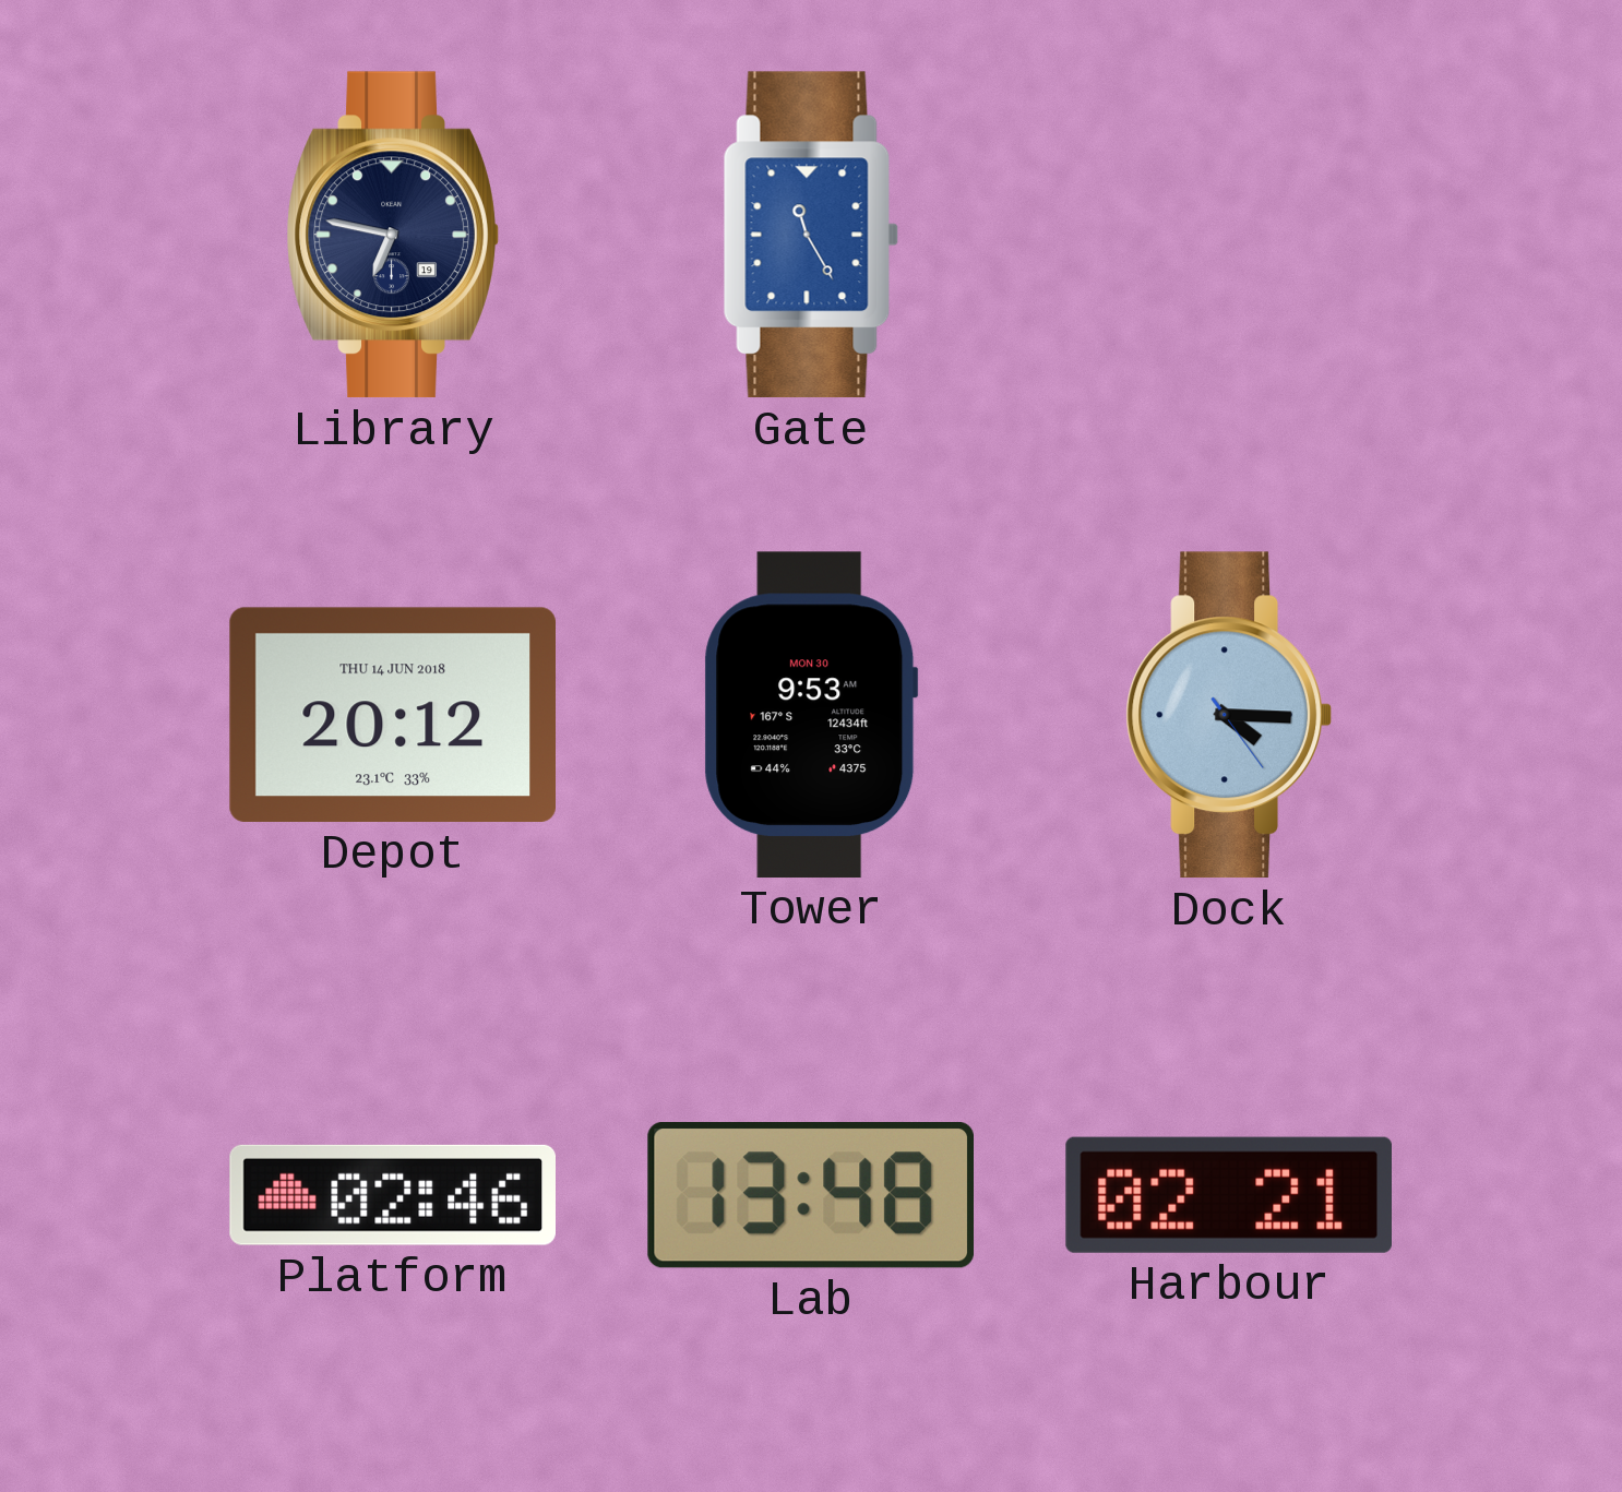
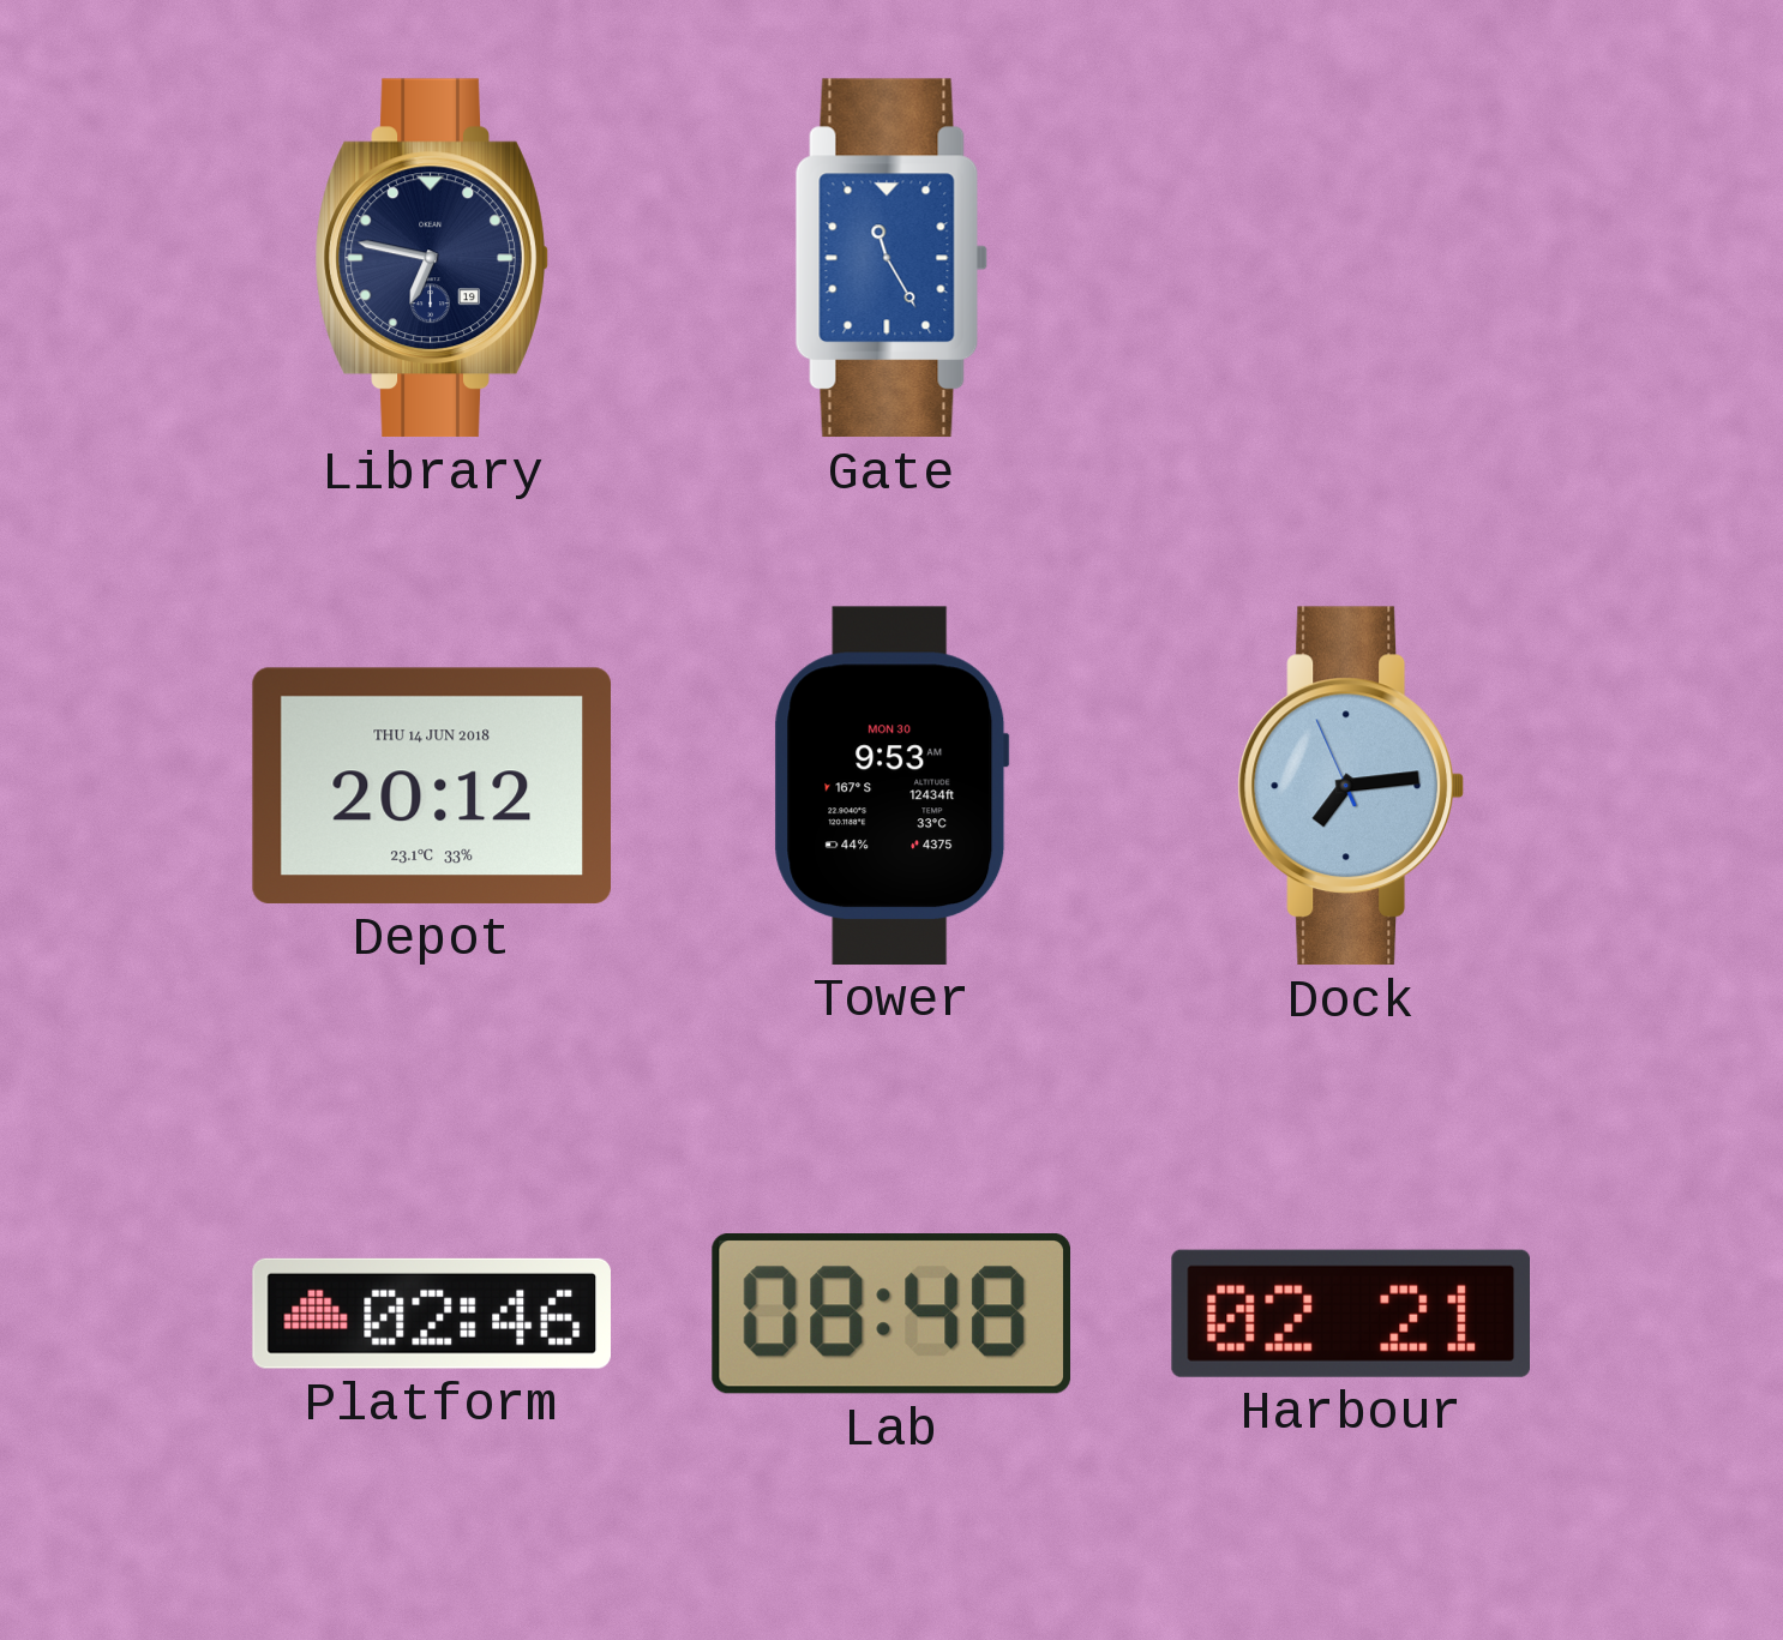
Dock: 4:15 -> 7:13 (1350, 786)
Lab: 13:48 -> 08:48 (890, 1315)
